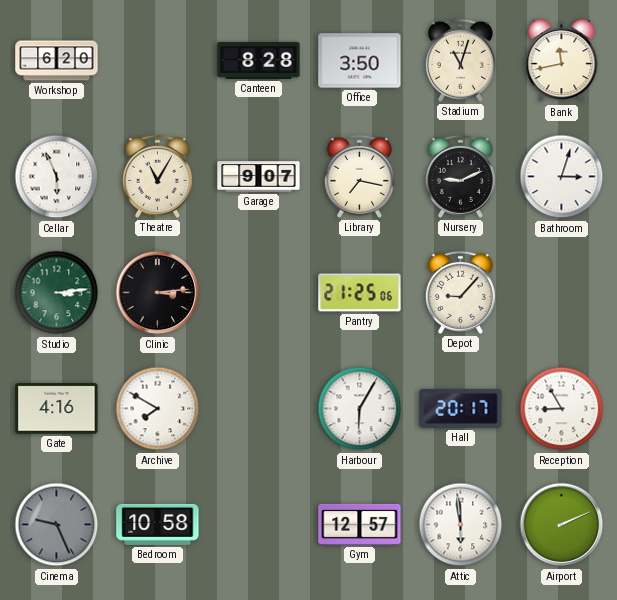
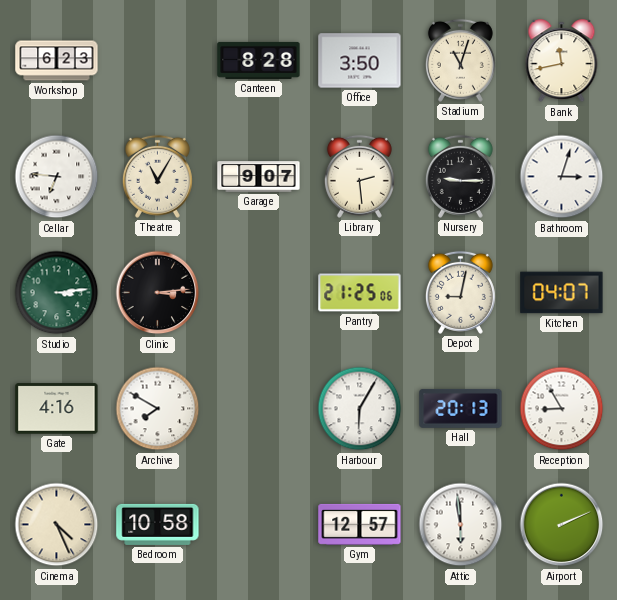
Workshop: 6:20 -> 6:23 (57, 61)
Cellar: 5:56 -> 6:46 (57, 177)
Library: 7:17 -> 2:29 (359, 176)
Nursery: 9:11 -> 9:15 (460, 176)
Depot: 9:07 -> 9:02 (460, 292)
Kitchen: none -> 04:07 (562, 293)
Hall: 20:17 -> 20:13 (461, 408)
Cinema: 9:26 -> 4:26 (57, 525)
Cinema dial: grey -> cream (57, 525)
